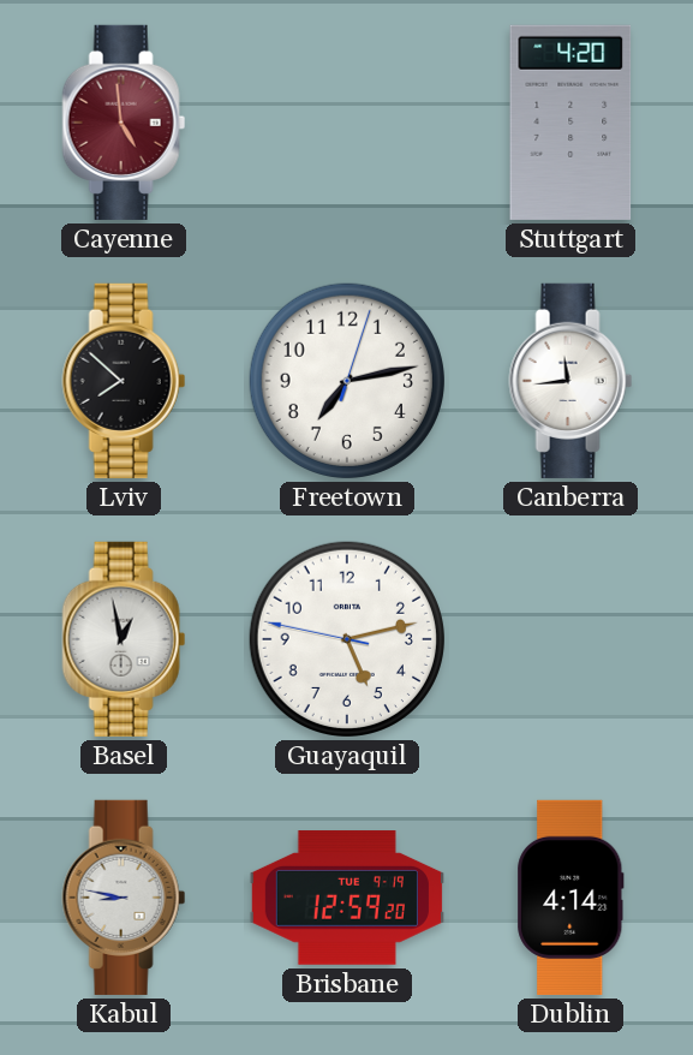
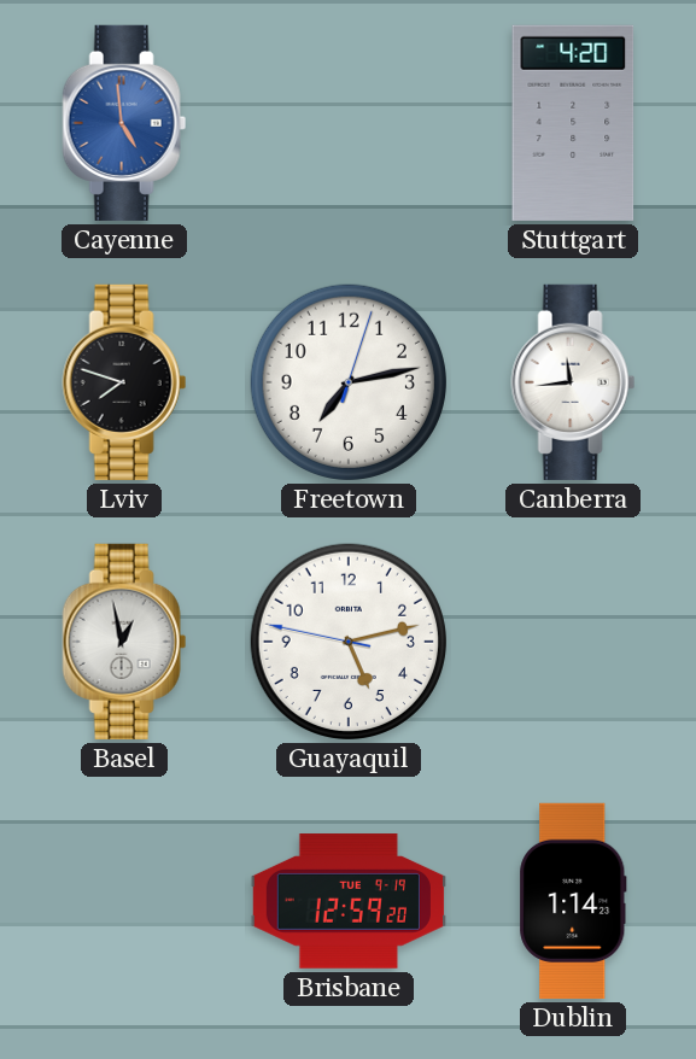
Cayenne dial: burgundy -> blue (124, 123)
Lviv: 7:52 -> 7:48 (124, 382)
Kabul: 8:47 -> none (124, 898)
Dublin: 4:14 -> 1:14 (573, 901)
